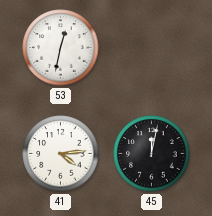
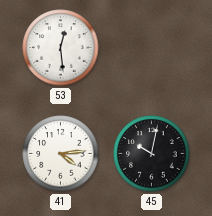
53: 12:32 -> 12:29 (61, 48)
45: 12:02 -> 10:02 (152, 154)
